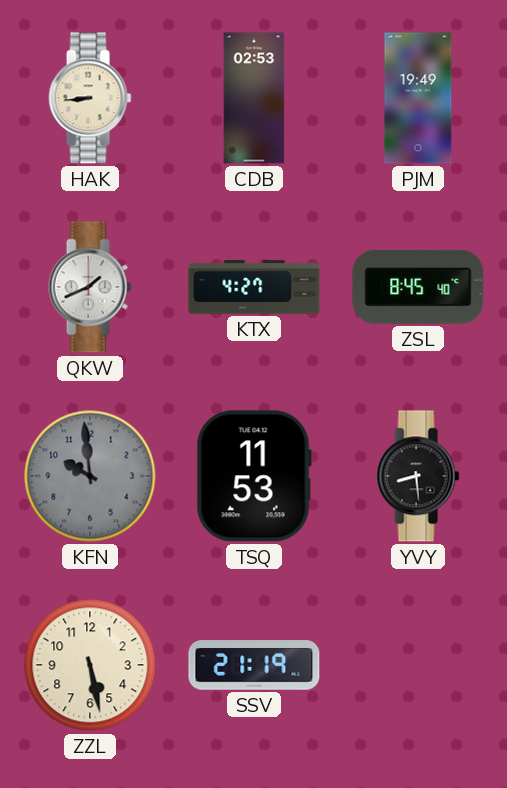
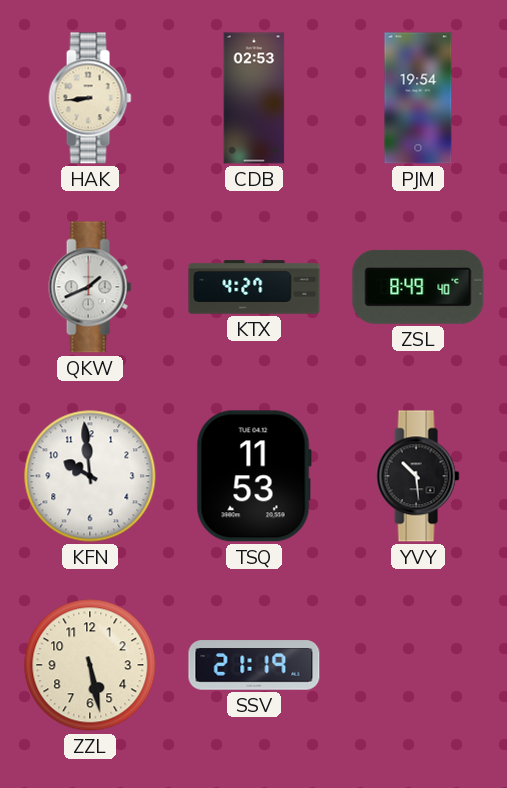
PJM: 19:49 -> 19:54 (418, 98)
ZSL: 8:45 -> 8:49 (418, 287)
KFN dial: grey -> white (90, 476)
YVY: 8:29 -> 10:29 (418, 476)
